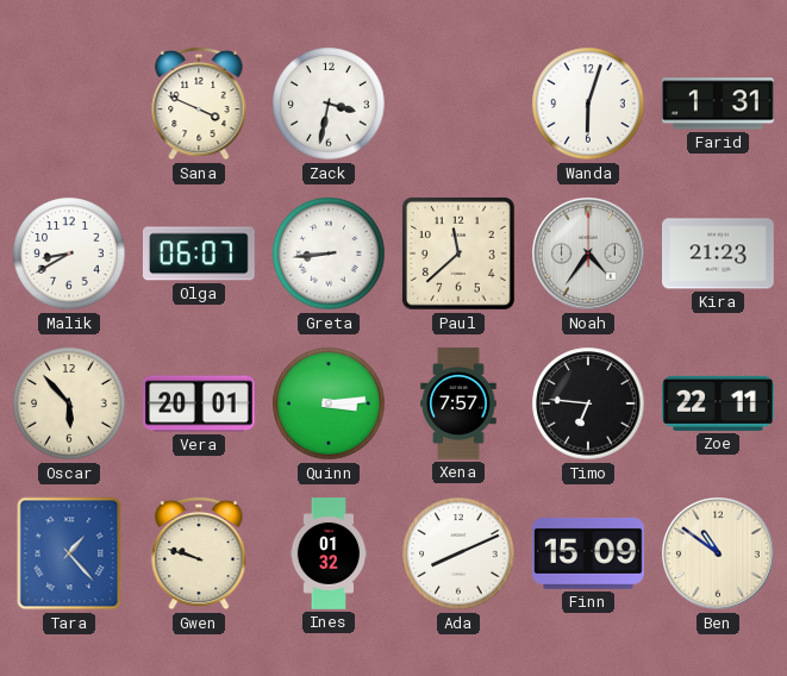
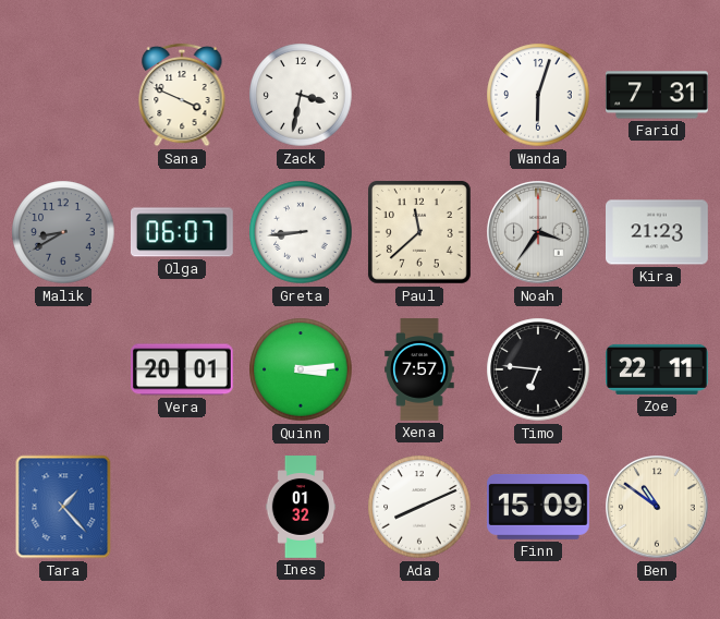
Farid: 1:31 -> 7:31 (658, 95)
Malik dial: white -> grey (63, 232)
Noah: 4:36 -> 3:36 (538, 232)
Oscar: 5:53 -> none (69, 403)
Gwen: 9:48 -> none (199, 553)
